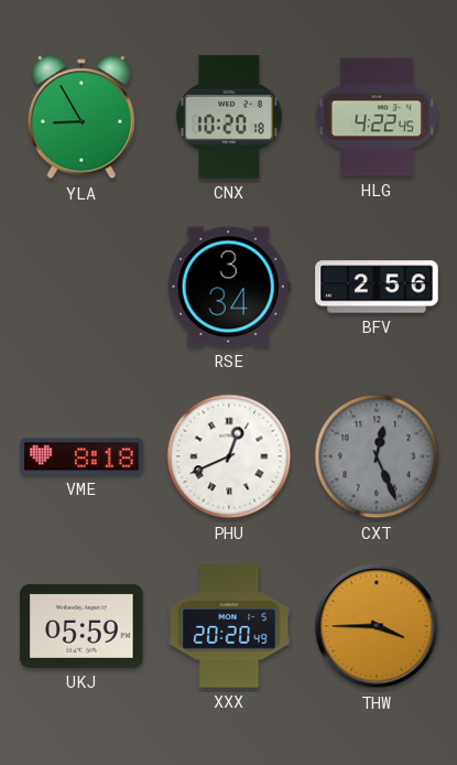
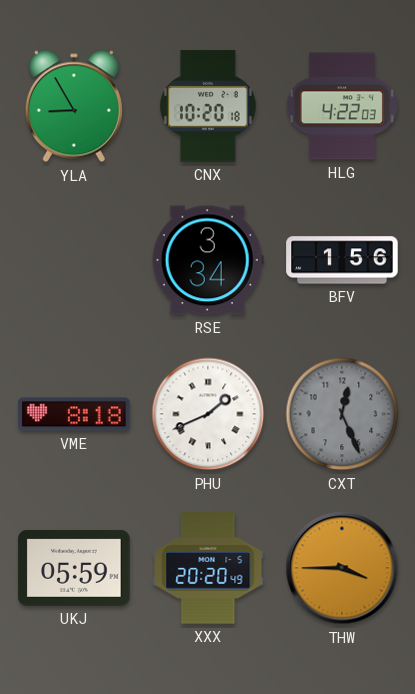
HLG: 4:22:45 -> 4:22:03 (342, 106)
BFV: 2:56 -> 1:56 (342, 260)
PHU: 12:41 -> 1:41 (208, 414)
